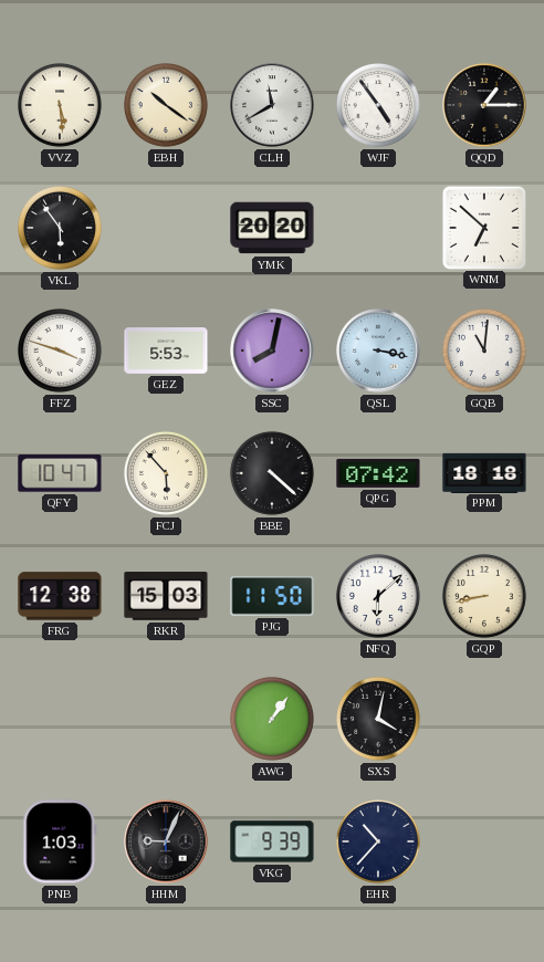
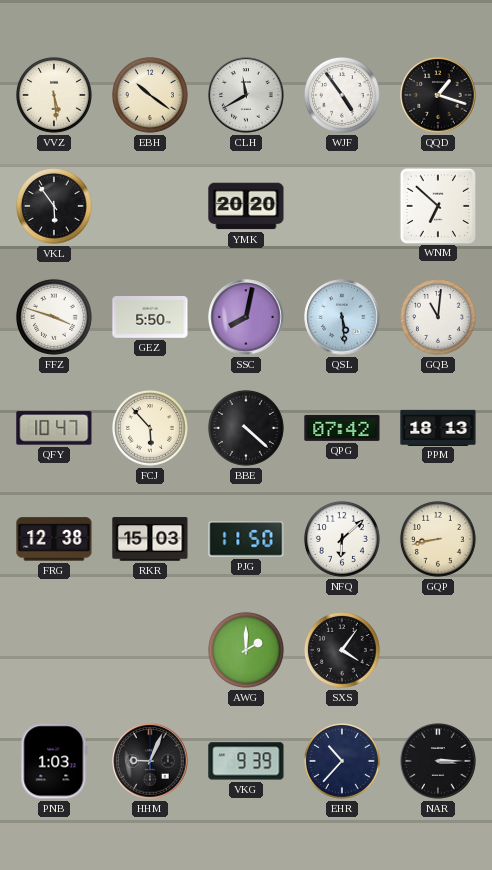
QQD: 1:15 -> 1:18 (438, 95)
GEZ: 5:53 -> 5:50 (150, 318)
QSL: 3:17 -> 5:29 (342, 317)
PPM: 18:18 -> 18:13 (438, 427)
AWG: 1:06 -> 2:00 (246, 650)
SXS: 4:02 -> 4:06 (342, 650)
NAR: none -> 3:15 (438, 761)
